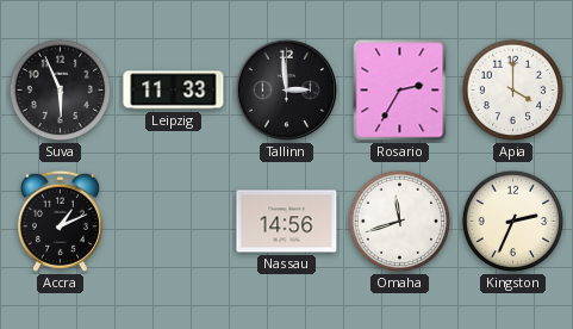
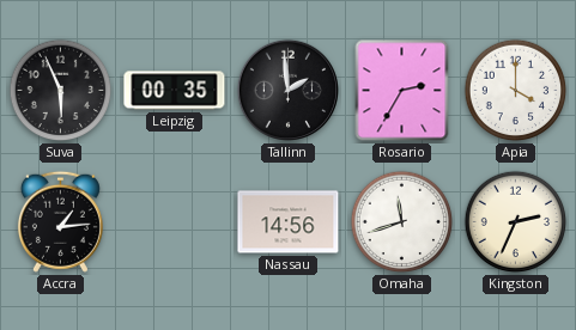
Leipzig: 11:33 -> 00:35 (175, 91)
Tallinn: 2:59 -> 1:59 (287, 90)
Accra: 1:11 -> 1:14 (60, 221)
